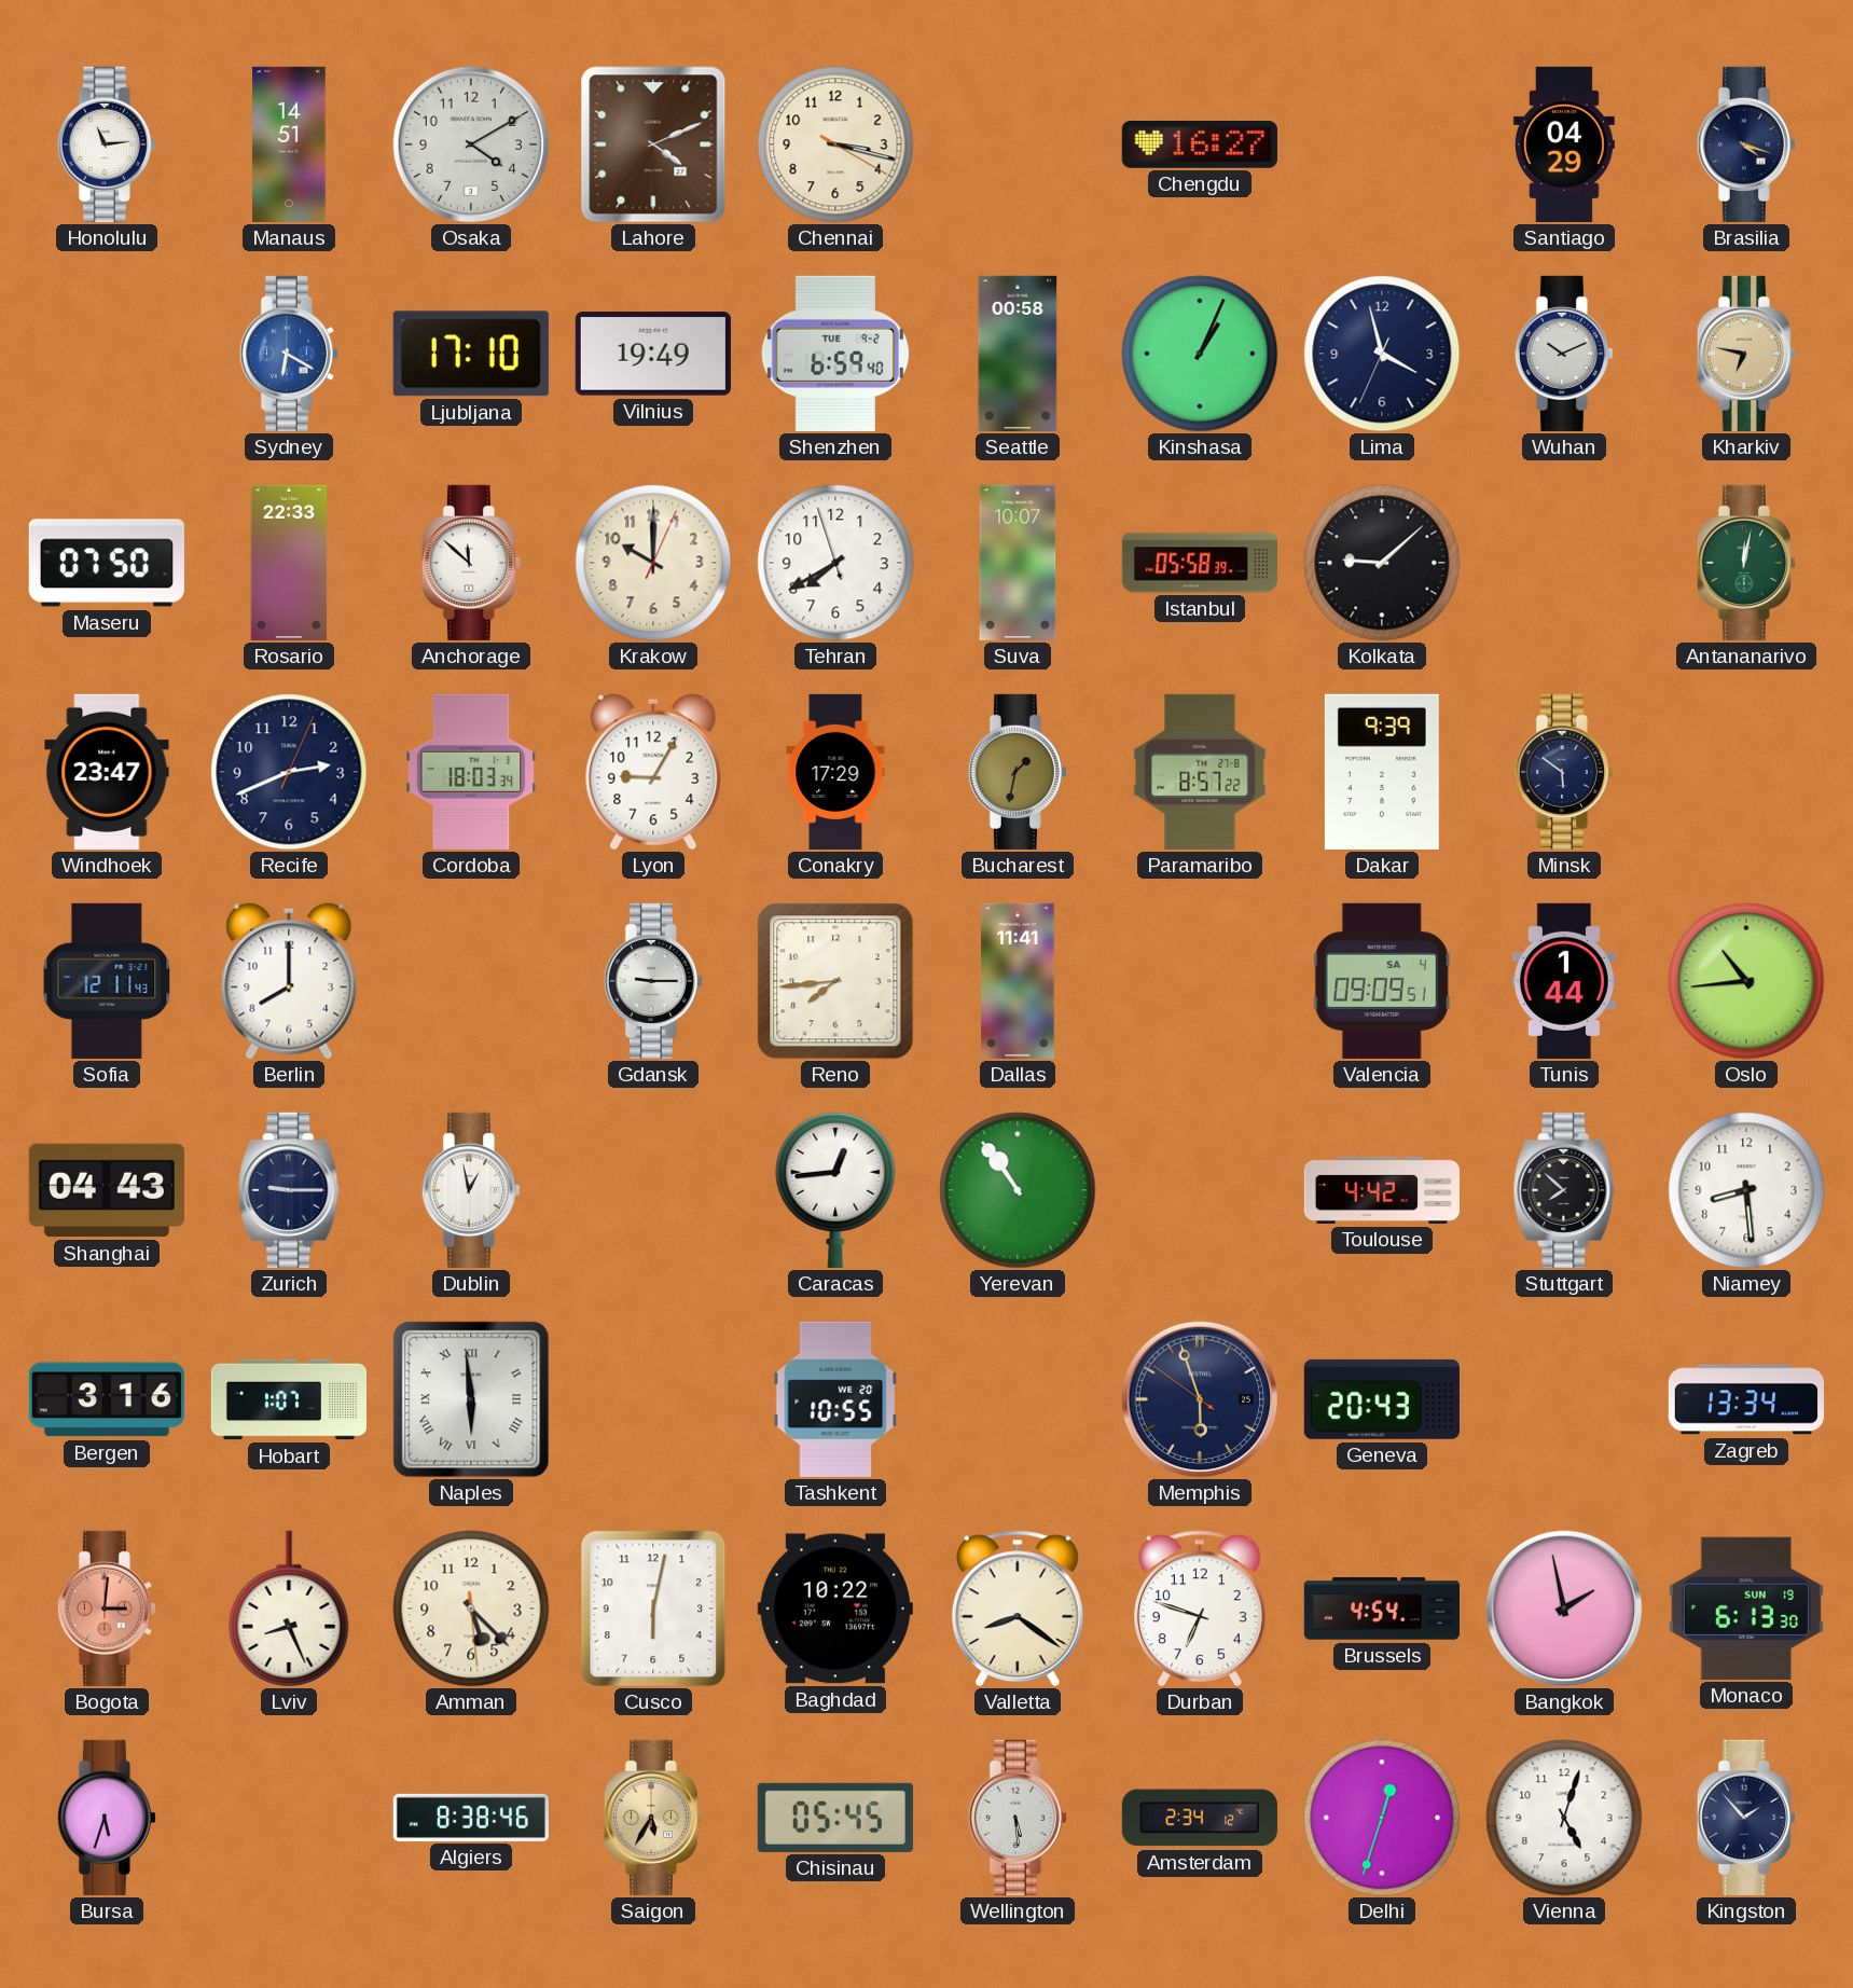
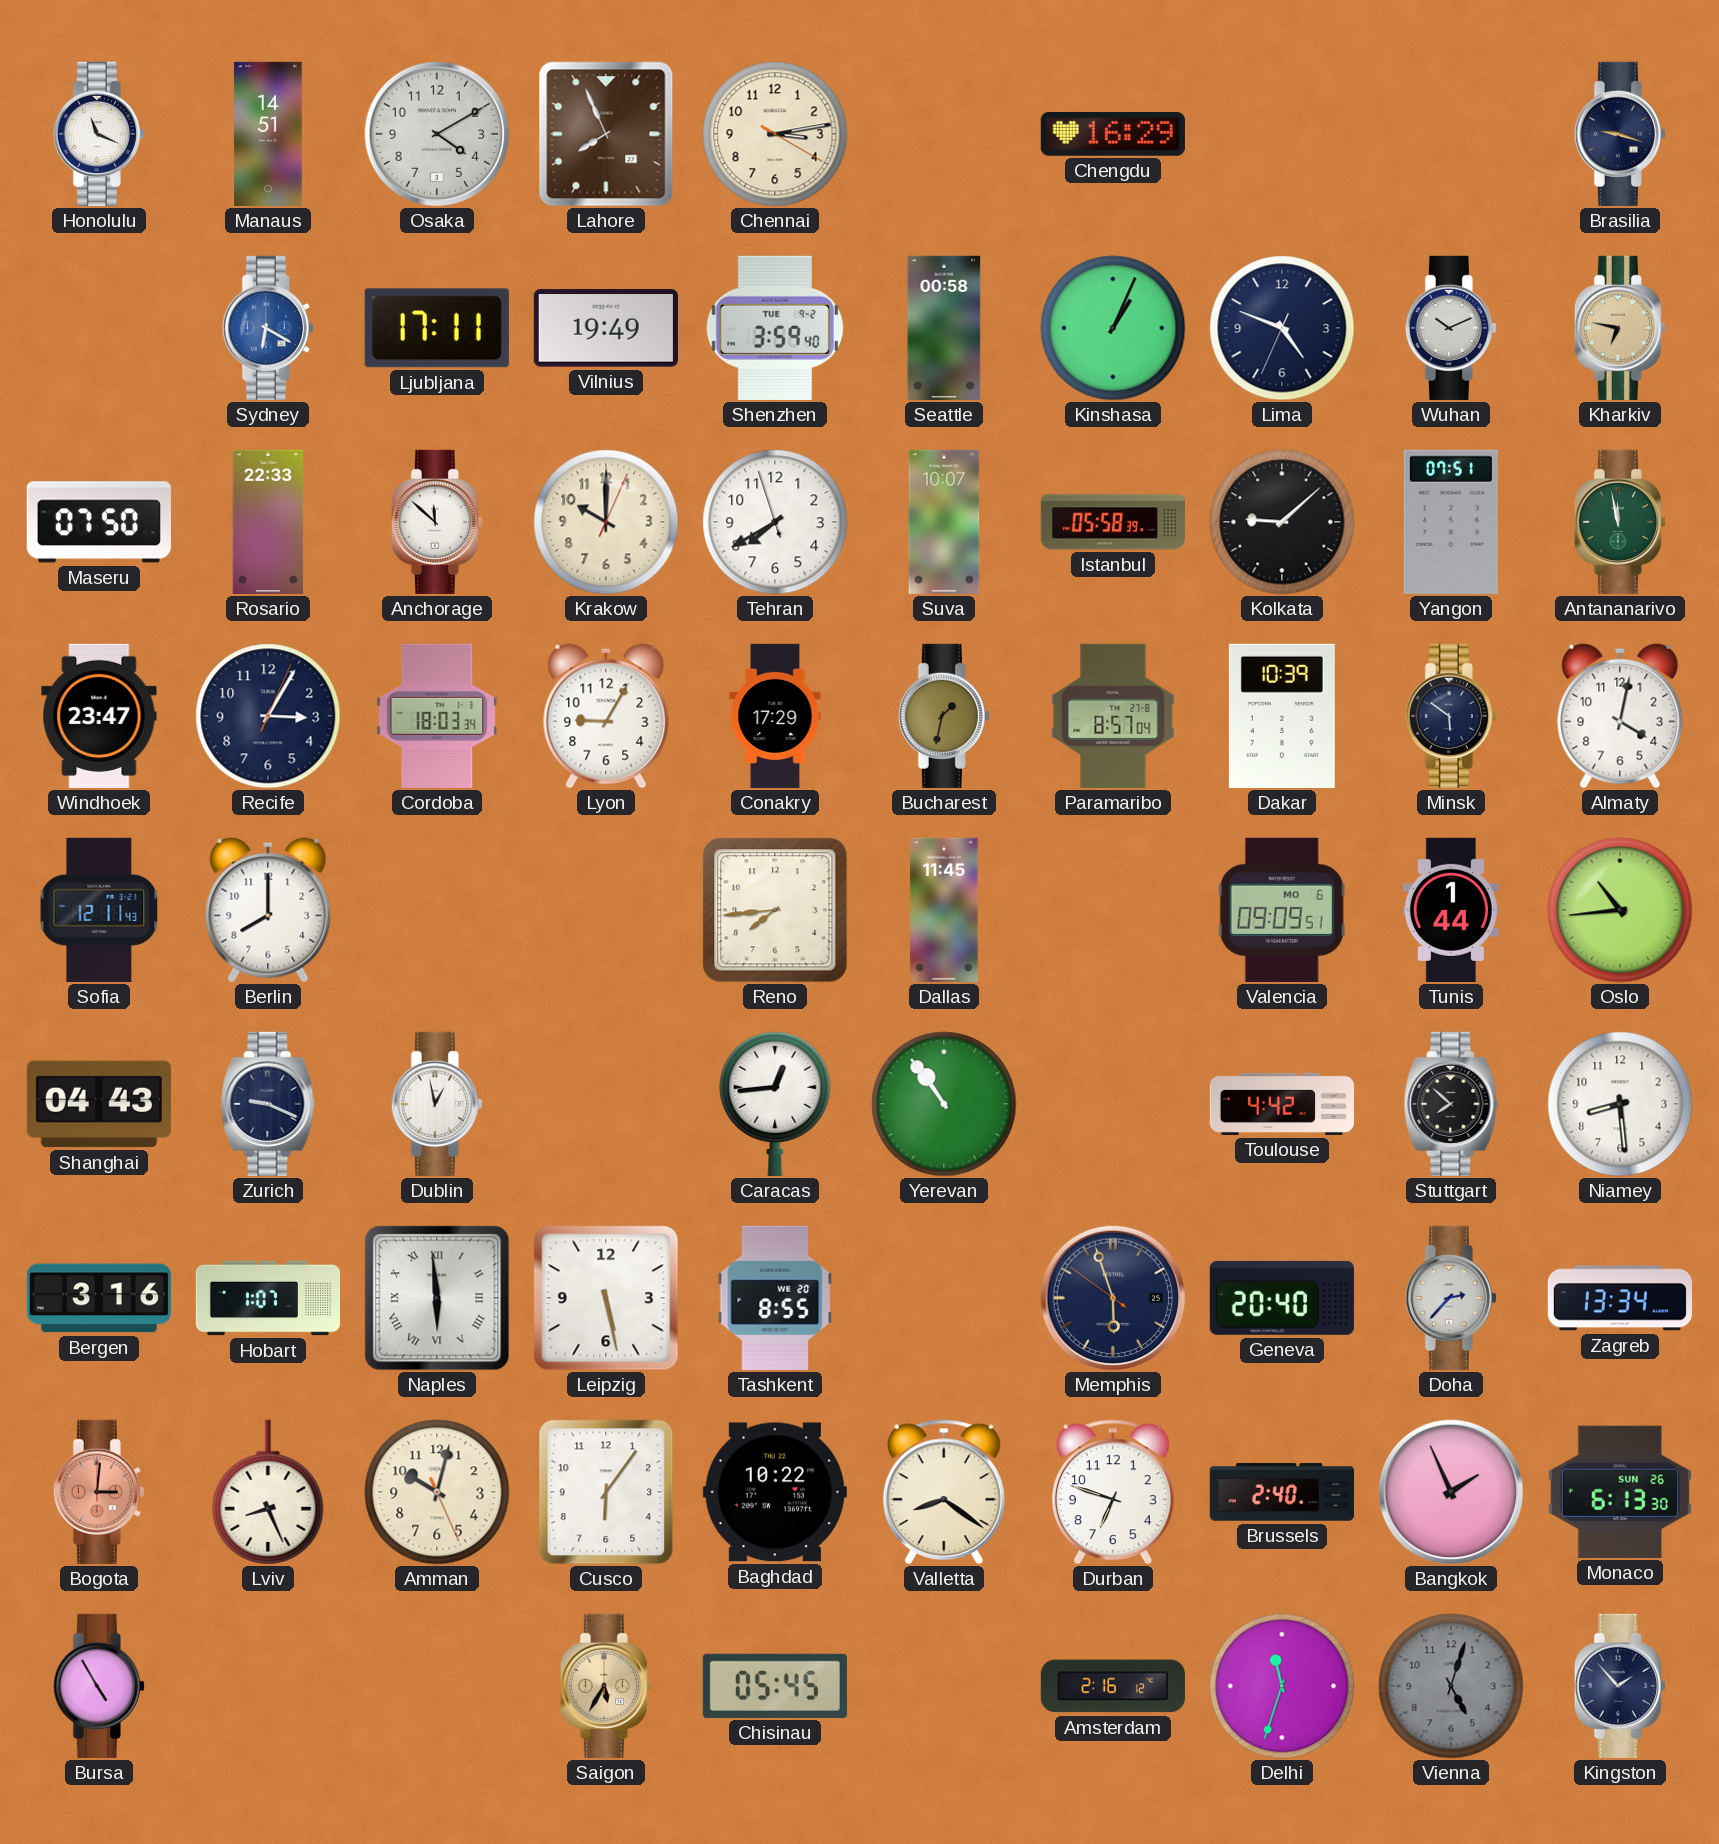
Honolulu: 11:14 -> 11:19 (99, 134)
Lahore: 4:11 -> 7:56 (606, 134)
Chennai: 3:17 -> 3:13 (775, 134)
Chengdu: 16:27 -> 16:29 (1113, 135)
Santiago: 04:29 -> none (1564, 144)
Brasilia: 4:18 -> 9:18 (1620, 134)
Ljubljana: 17:10 -> 17:11 (437, 328)
Shenzhen: 6:59 -> 3:59 (775, 328)
Lima: 3:57 -> 4:48 (1282, 328)
Yangon: none -> 07:51 (1451, 522)
Antananarivo: 12:02 -> 11:58 (1620, 522)
Recife: 2:41 -> 3:05 (268, 716)
Paramaribo: 8:57:22 -> 8:57:04 (1113, 716)
Dakar: 9:39 -> 10:39 (1282, 716)
Almaty: none -> 4:02 (1620, 716)
Gdansk: 9:15 -> none (653, 981)
Dallas: 11:41 -> 11:45 (944, 910)
Valencia date: SA 4 -> MO 6 (1282, 910)
Zurich: 9:15 -> 9:19 (268, 1104)
Leipzig: none -> 5:28 (606, 1298)
Tashkent: 10:55 -> 8:55 (775, 1298)
Geneva: 20:43 -> 20:40 (1282, 1298)
Doha: none -> 2:37 (1451, 1298)
Amman: 5:22 -> 10:02 (437, 1492)
Cusco: 6:02 -> 6:06 (606, 1492)
Brussels: 4:54 -> 2:40 (1282, 1492)
Bangkok: 1:58 -> 1:56 (1451, 1492)
Monaco date: SUN 19 -> SUN 26 (1620, 1492)
Bursa: 5:33 -> 4:55 (99, 1686)
Algiers: 8:38 -> none (471, 1818)
Wellington: 5:29 -> none (1018, 1818)
Amsterdam: 2:34 -> 2:16 (1113, 1686)
Delhi: 12:33 -> 11:33 (1282, 1686)
Vienna dial: white -> grey (1451, 1686)
